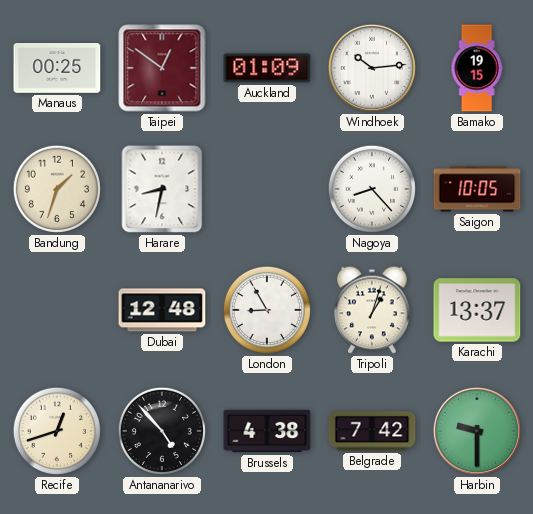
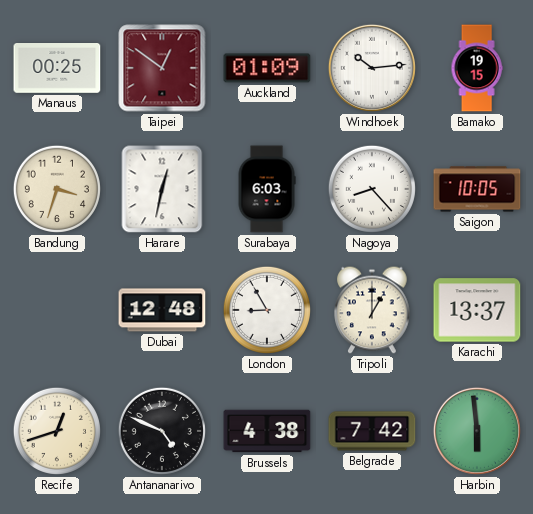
Bandung: 1:33 -> 3:33 (57, 189)
Harare: 8:32 -> 12:32 (162, 189)
Surabaya: none -> 6:03 (267, 189)
Tripoli: 1:03 -> 1:00 (372, 310)
Antananarivo: 4:53 -> 4:49 (162, 431)
Harbin: 9:30 -> 5:59 (477, 431)
